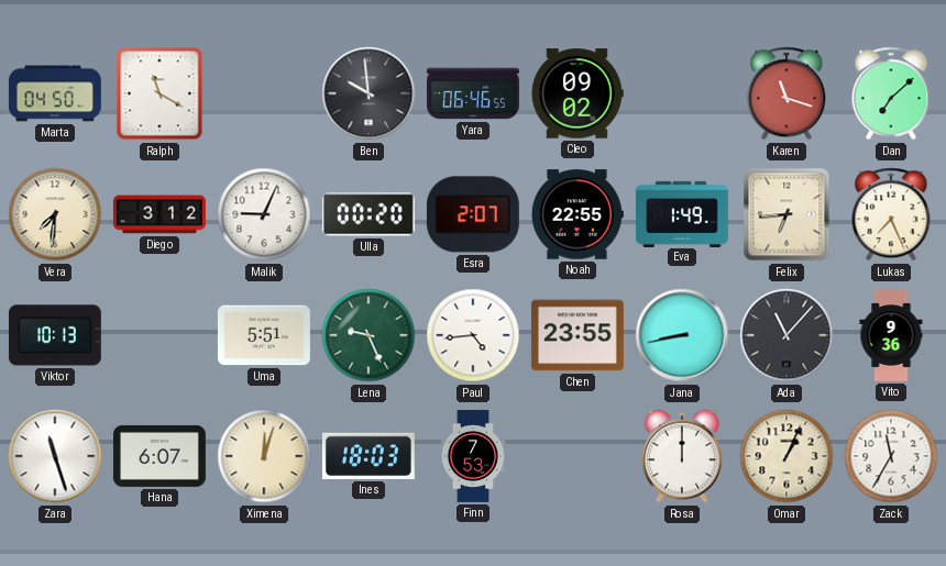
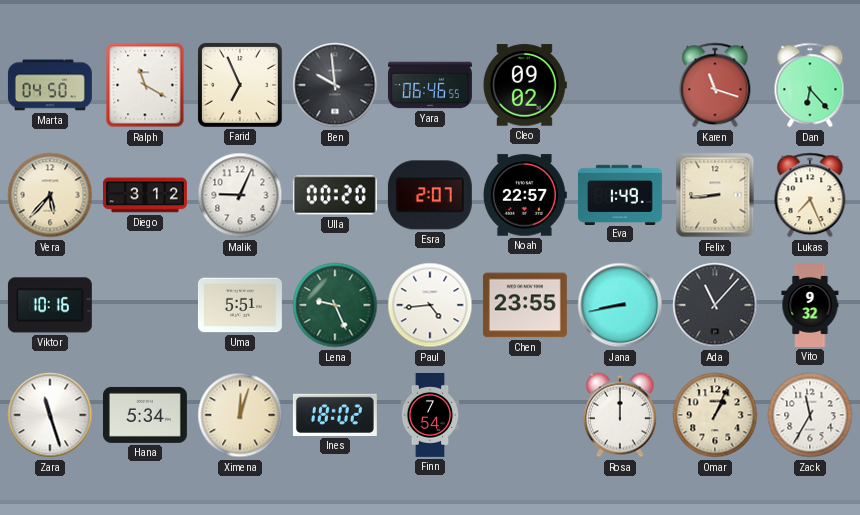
Farid: none -> 6:56 (240, 85)
Dan: 7:08 -> 6:23 (810, 85)
Vera: 7:31 -> 5:37 (50, 195)
Noah: 22:55 -> 22:57 (525, 195)
Felix: 6:44 -> 8:44 (715, 195)
Viktor: 10:13 -> 10:16 (50, 305)
Vito: 9:36 -> 9:32 (810, 306)
Hana: 6:07 -> 5:34 (145, 415)
Ines: 18:03 -> 18:02 (335, 415)
Finn: 7:53 -> 7:54 (430, 415)
